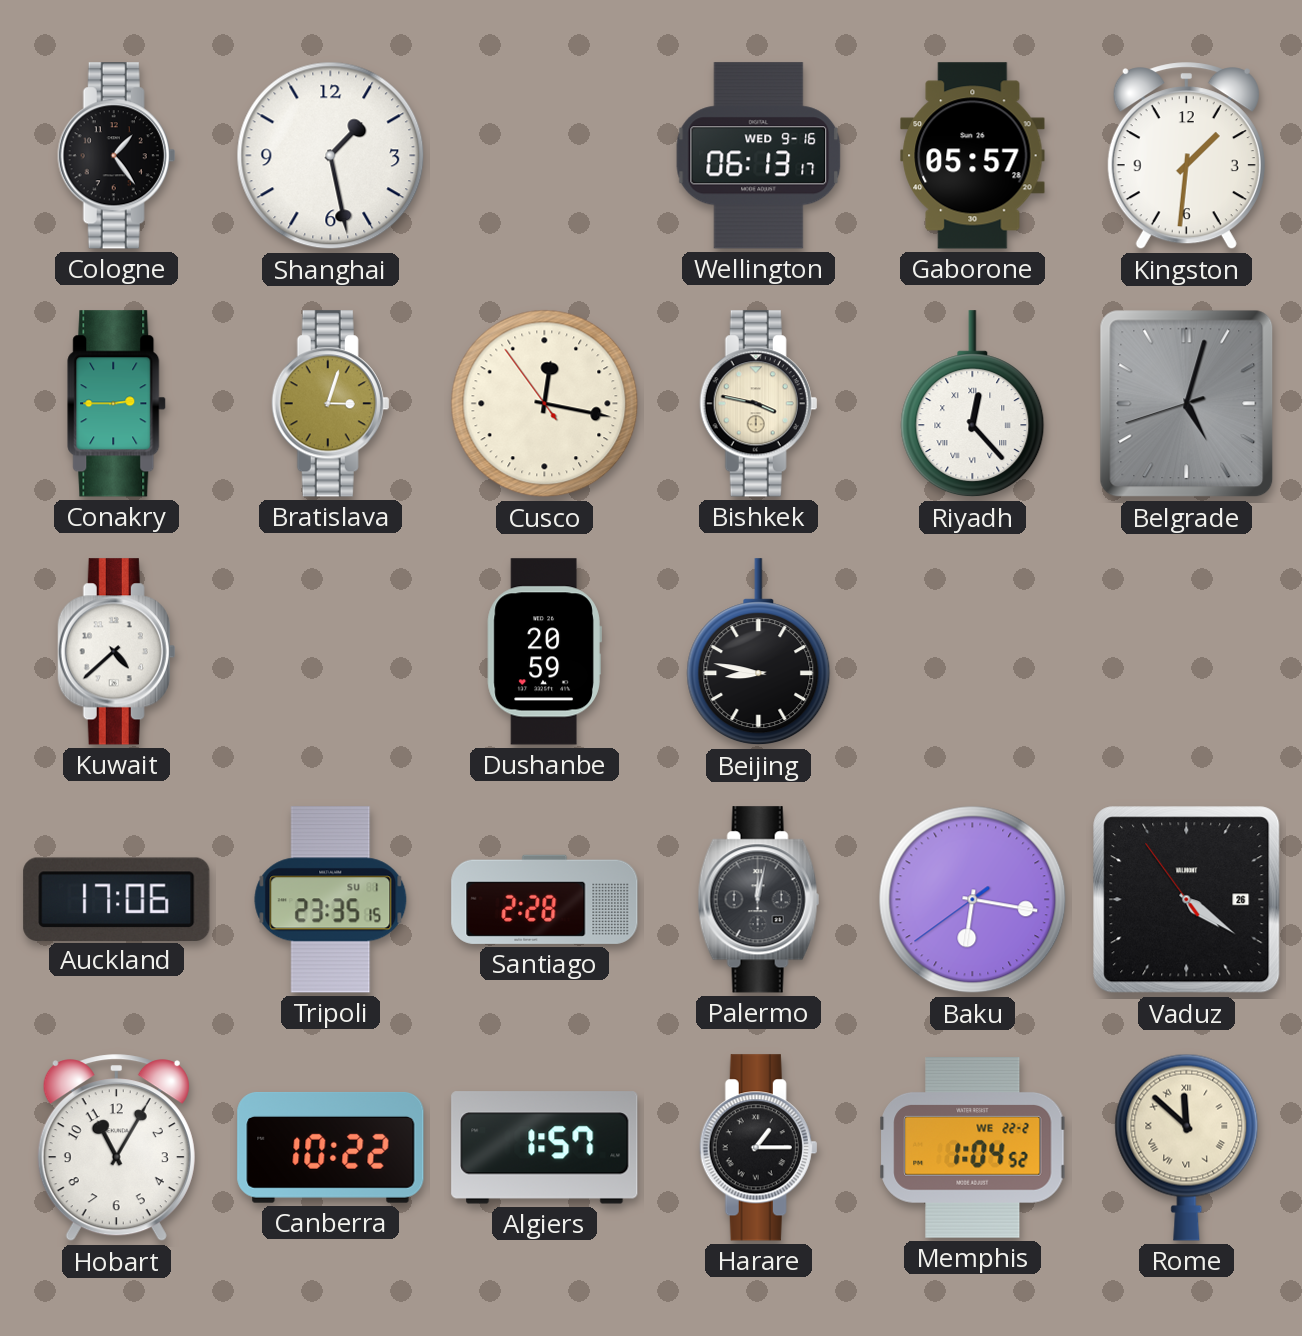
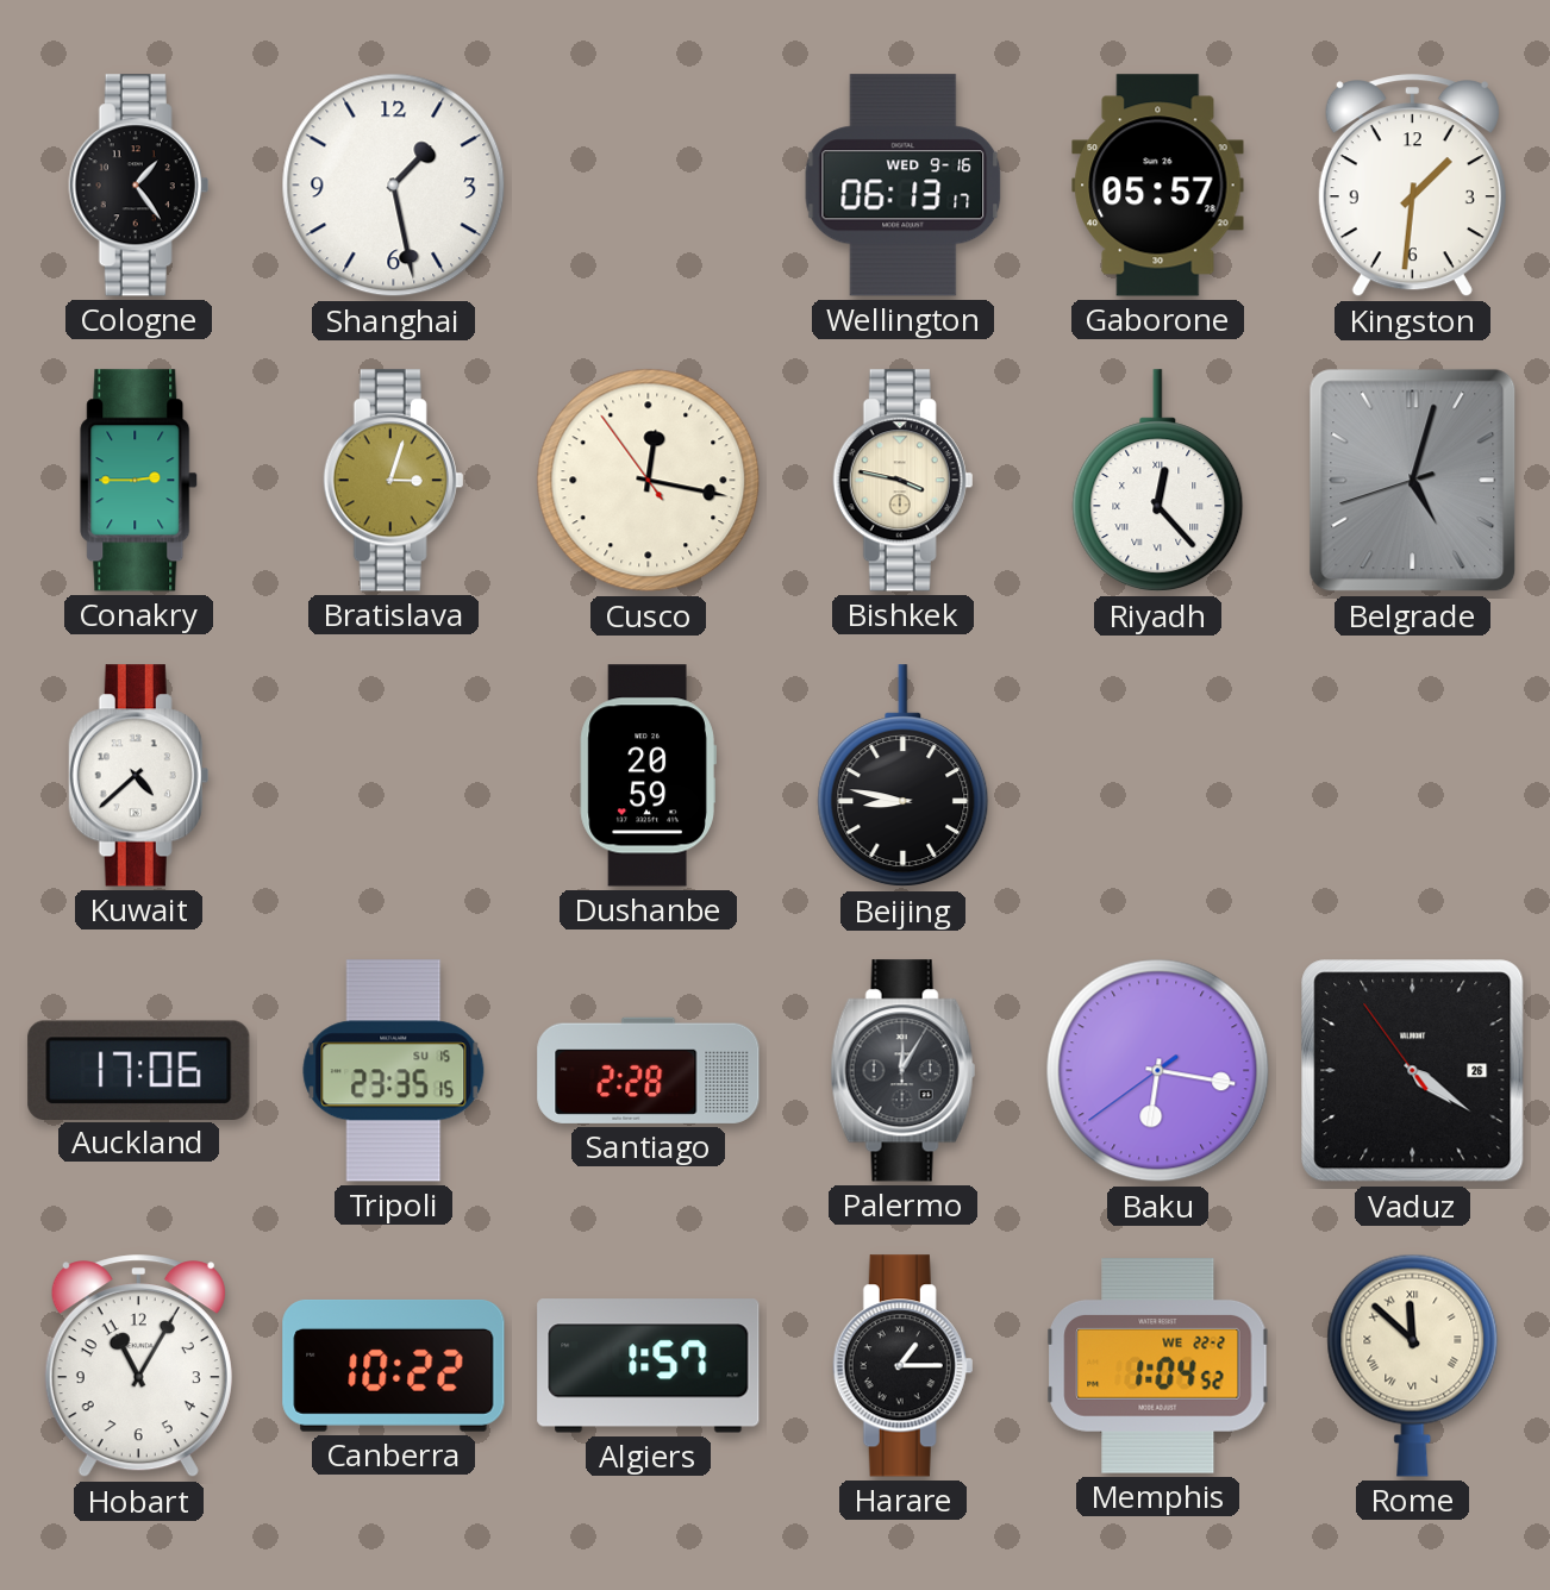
Tripoli date: SU 1 -> SU 15 (394, 1071)
Palermo: 12:02 -> 12:05 (904, 1071)
